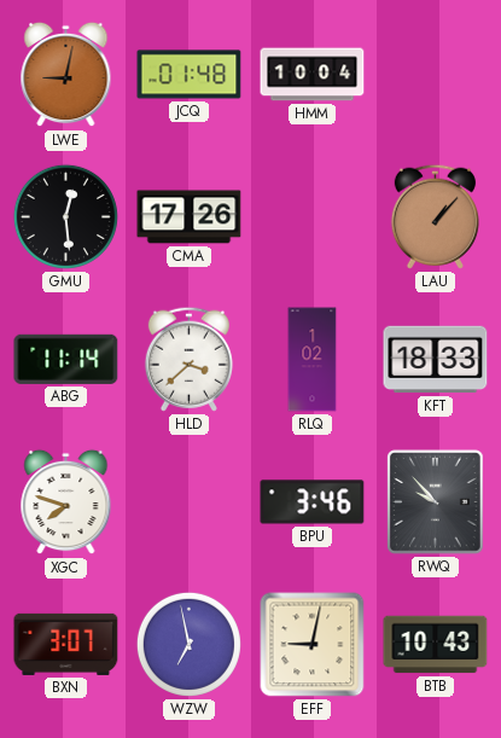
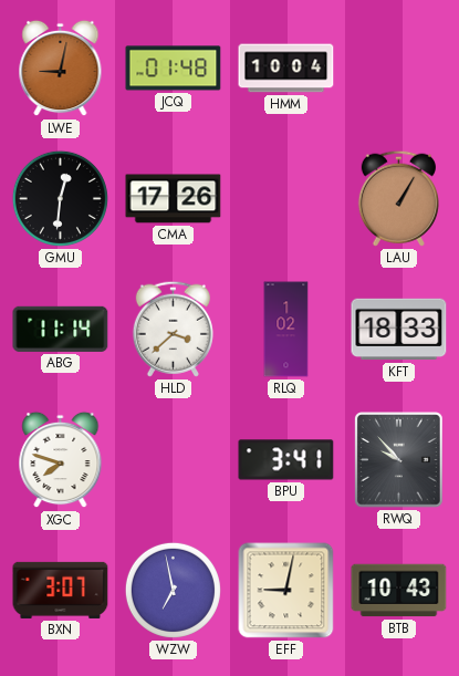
GMU: 12:29 -> 12:31 (60, 198)
LAU: 1:07 -> 1:05 (398, 198)
BPU: 3:46 -> 3:41 (286, 460)
